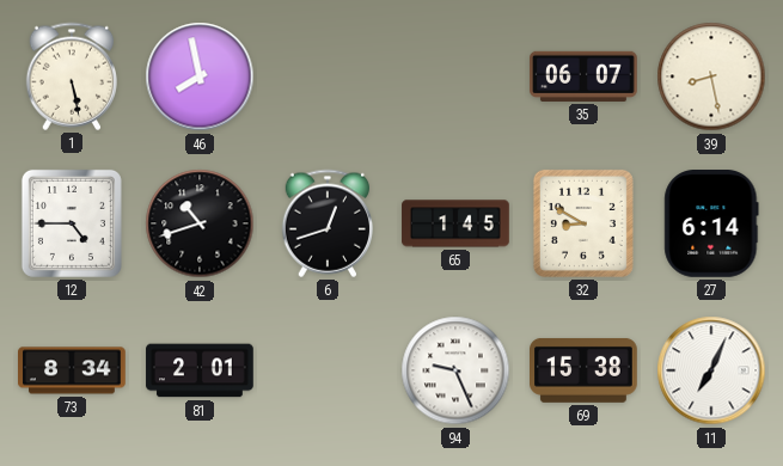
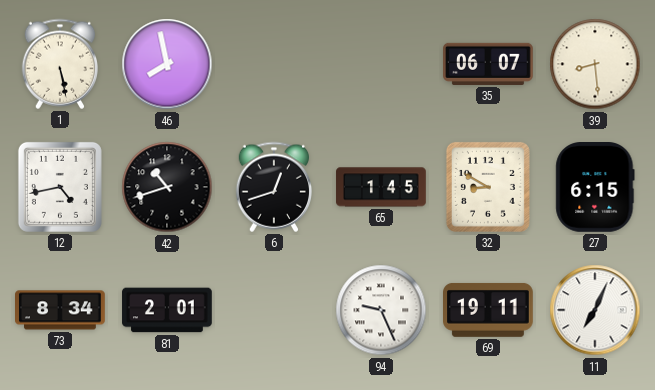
39: 8:28 -> 8:29 (595, 64)
12: 4:45 -> 4:43 (60, 187)
27: 6:14 -> 6:15 (595, 188)
69: 15:38 -> 19:11 (489, 310)
